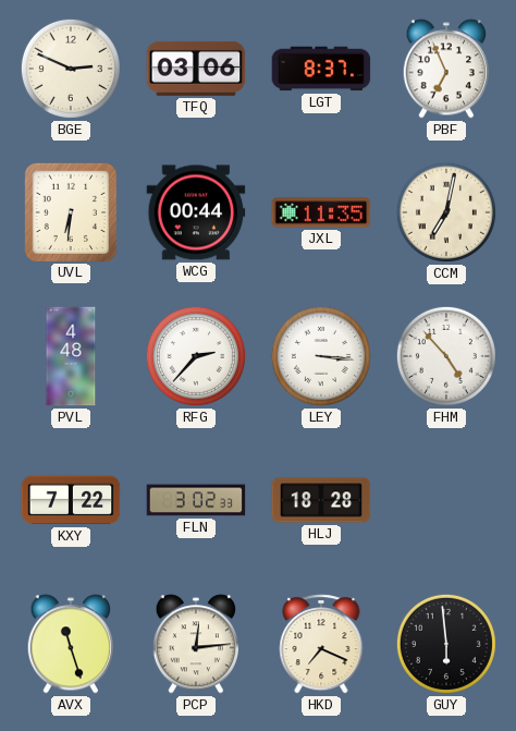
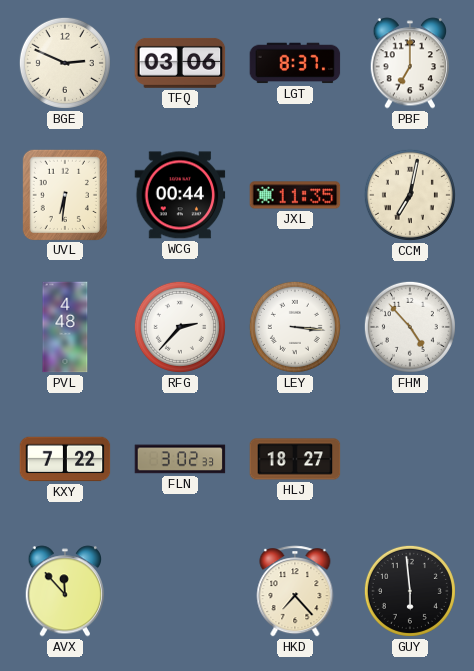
PBF: 6:56 -> 7:00 (410, 63)
HLJ: 18:28 -> 18:27 (295, 459)
AVX: 11:27 -> 11:53 (65, 591)
PCP: 12:14 -> none (196, 644)
HKD: 7:19 -> 7:23 (295, 591)
